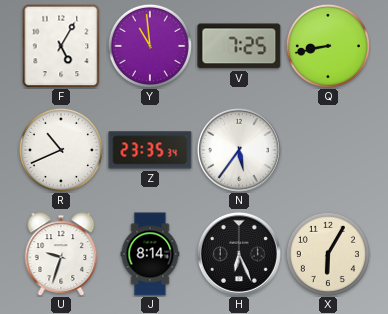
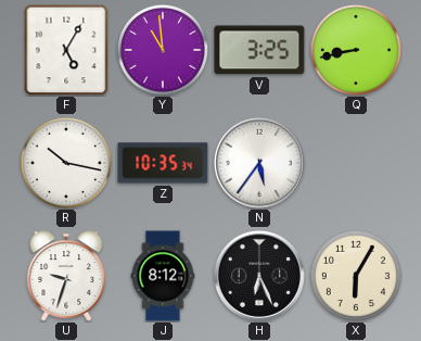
V: 7:25 -> 3:25 (259, 50)
R: 10:41 -> 10:17 (66, 163)
Z: 23:35 -> 10:35 (163, 163)
J: 8:14 -> 8:12 (163, 276)
